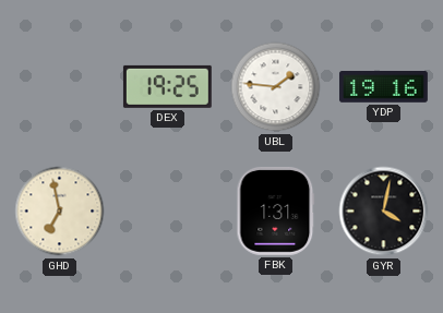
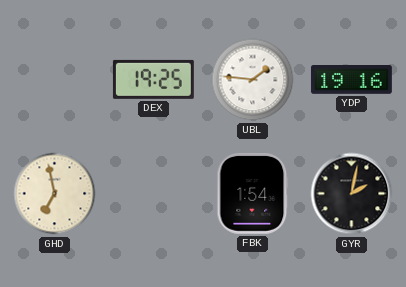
FBK: 1:31 -> 1:54 (253, 193)
GYR: 4:02 -> 2:02 (352, 194)
